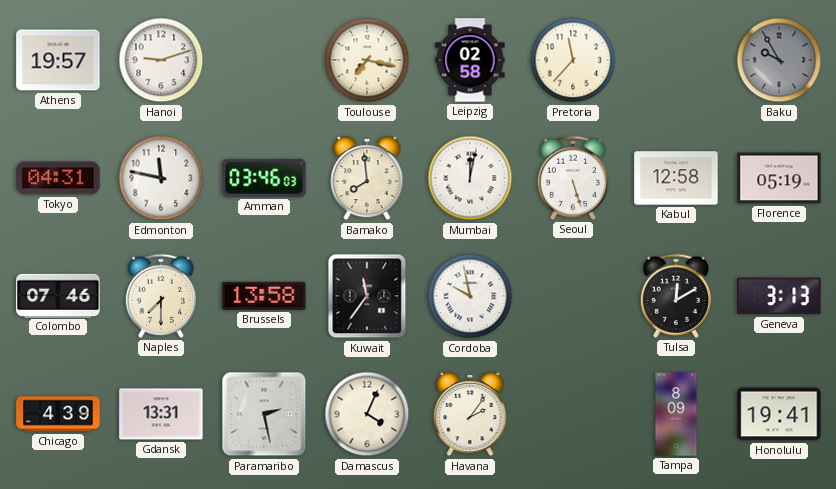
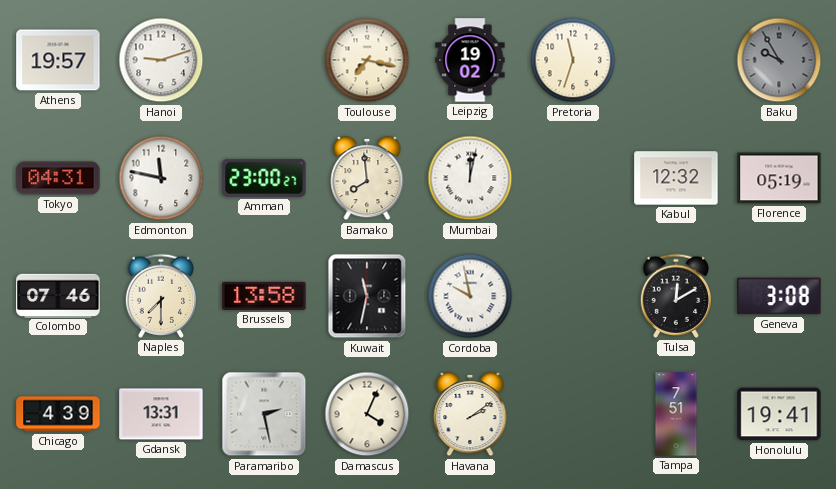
Leipzig: 02:58 -> 19:02 (470, 60)
Pretoria: 11:37 -> 11:33 (573, 60)
Amman: 03:46 -> 23:00 (264, 178)
Seoul: 5:27 -> none (572, 178)
Kabul: 12:58 -> 12:32 (676, 178)
Kuwait: 11:36 -> 11:32 (367, 296)
Geneva: 3:13 -> 3:08 (779, 296)
Havana: 2:06 -> 2:09 (470, 414)
Tampa: 8:09 -> 7:51 (676, 414)
